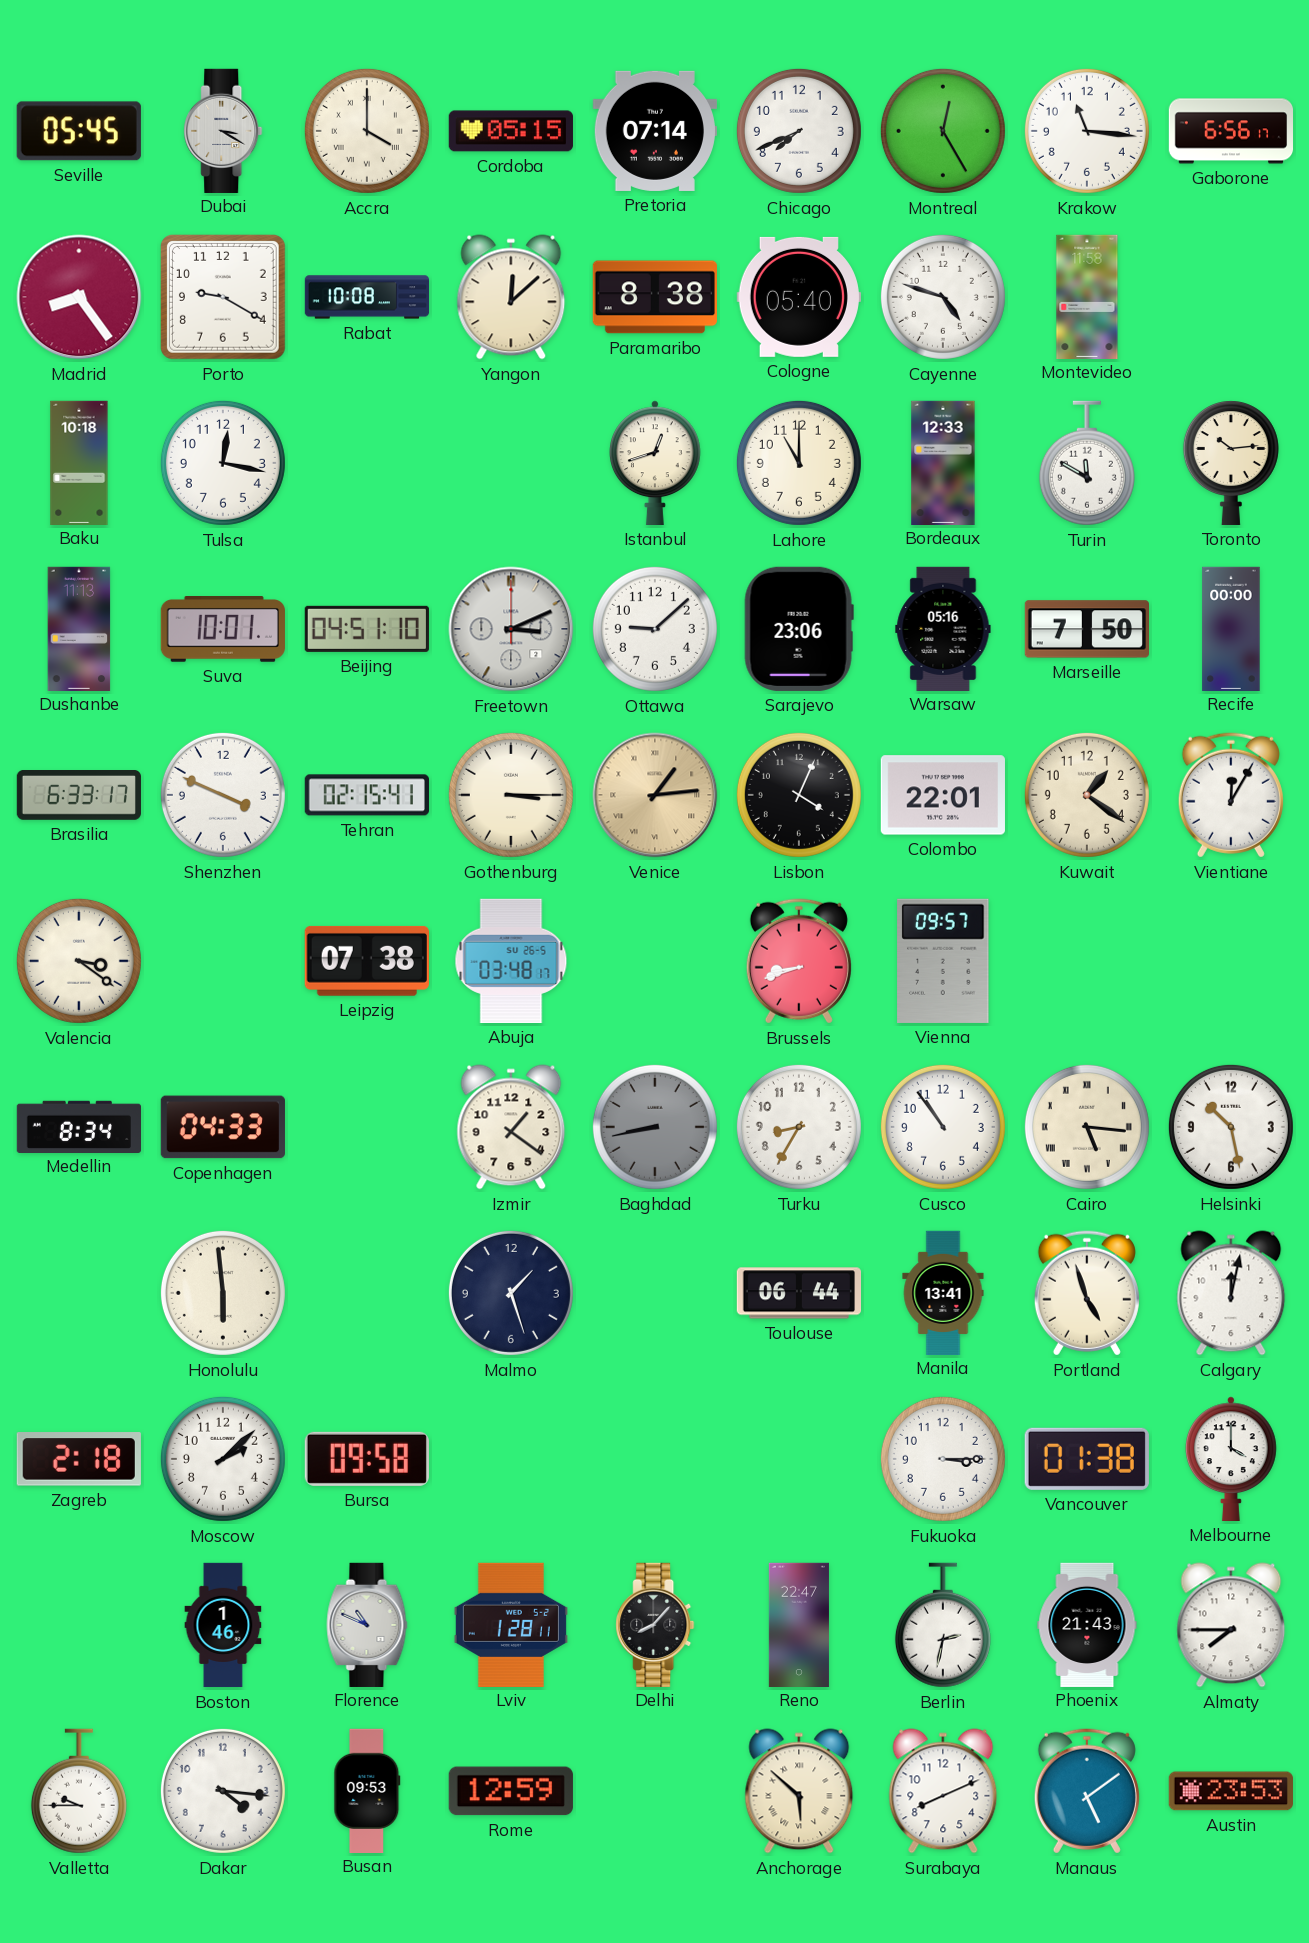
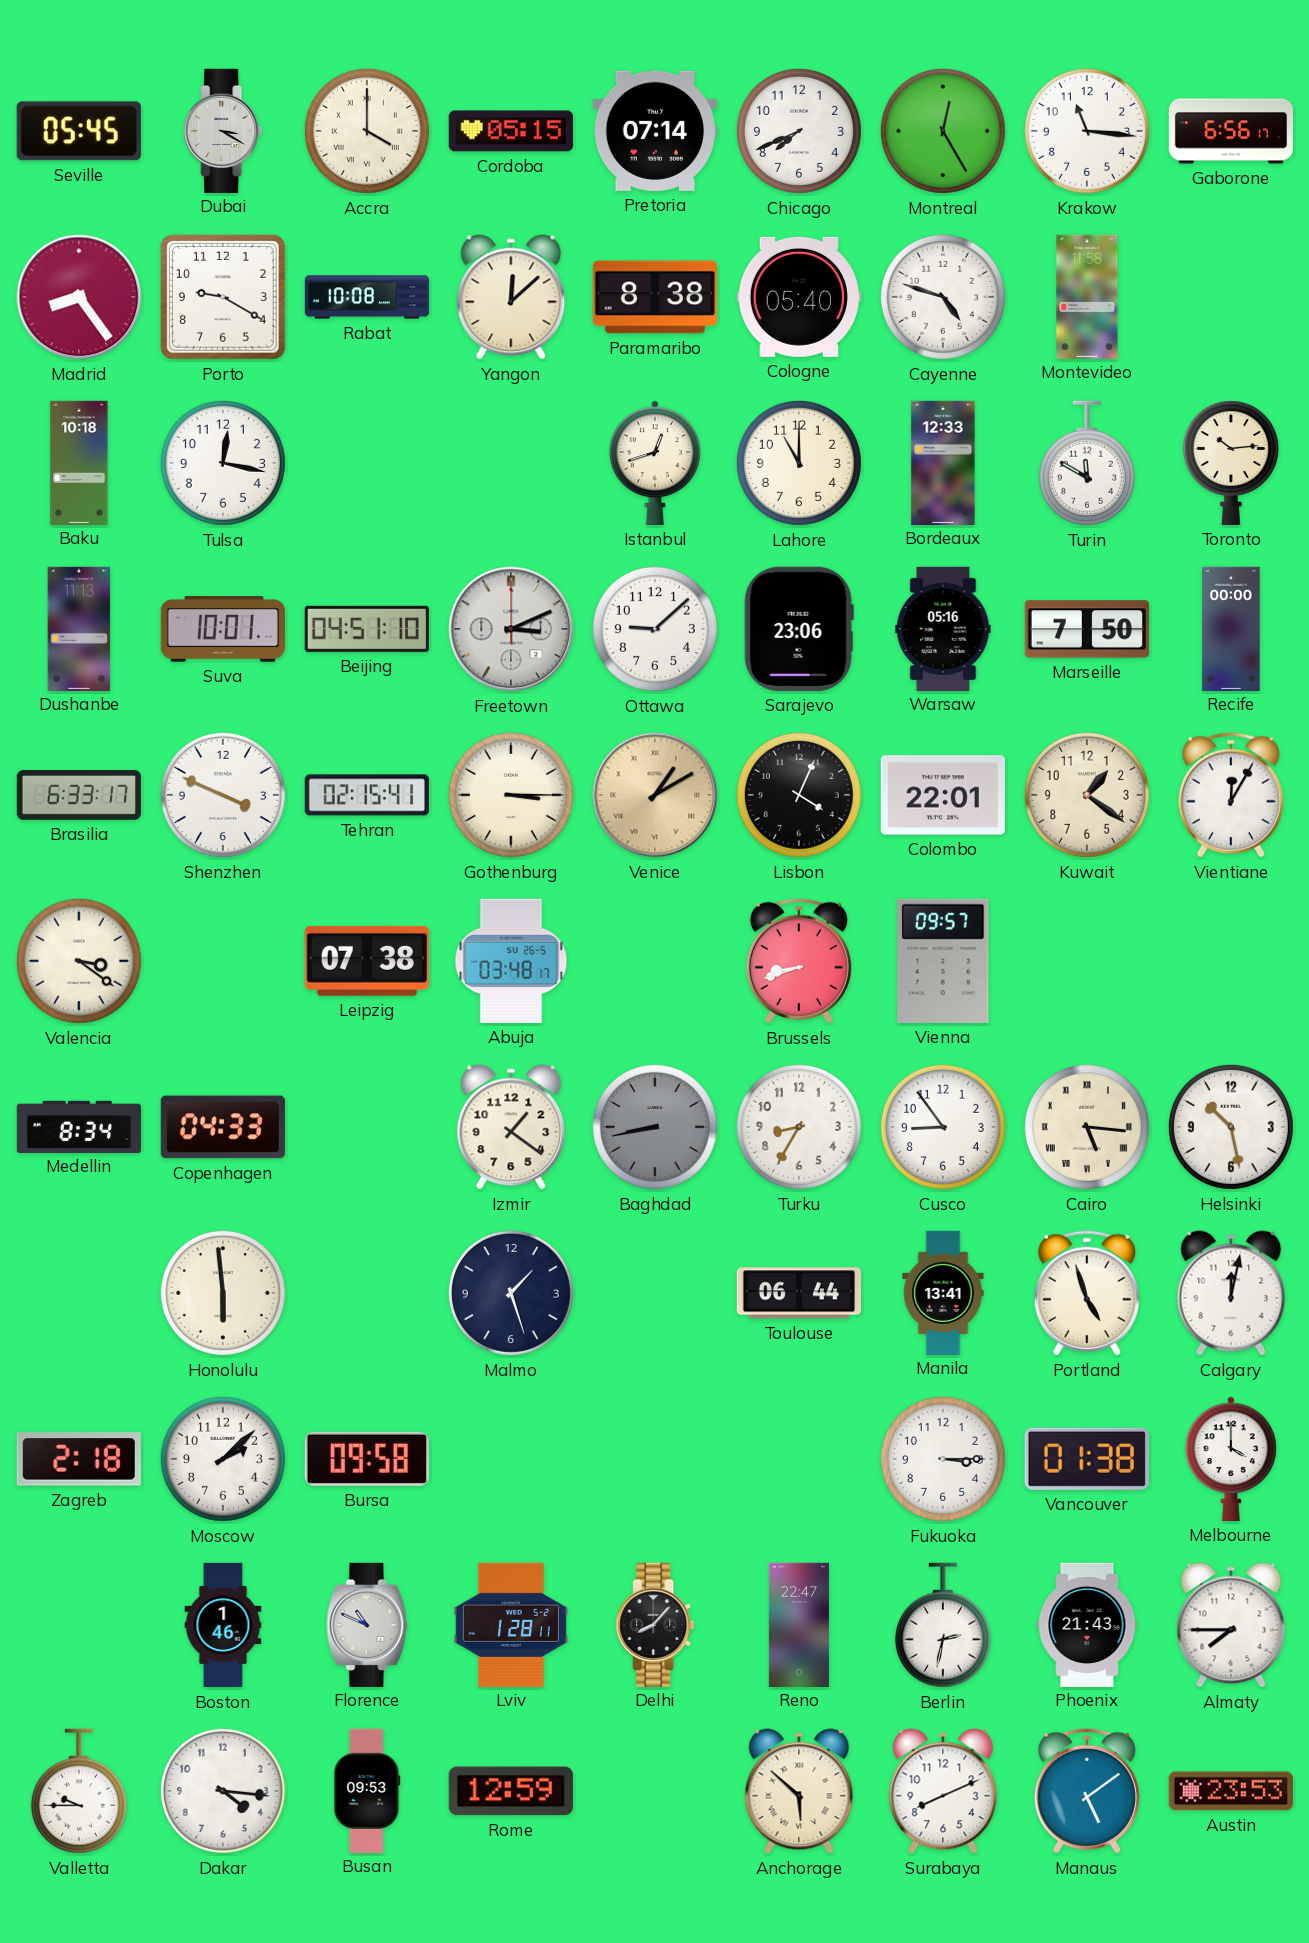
Venice: 1:14 -> 1:10 (655, 795)
Cusco: 10:54 -> 8:54 (943, 1127)
